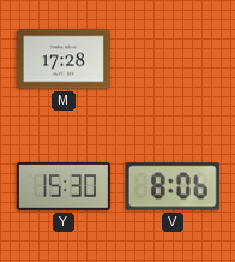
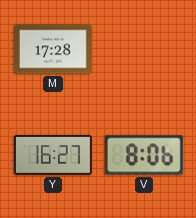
Y: 15:30 -> 16:27 (53, 155)
